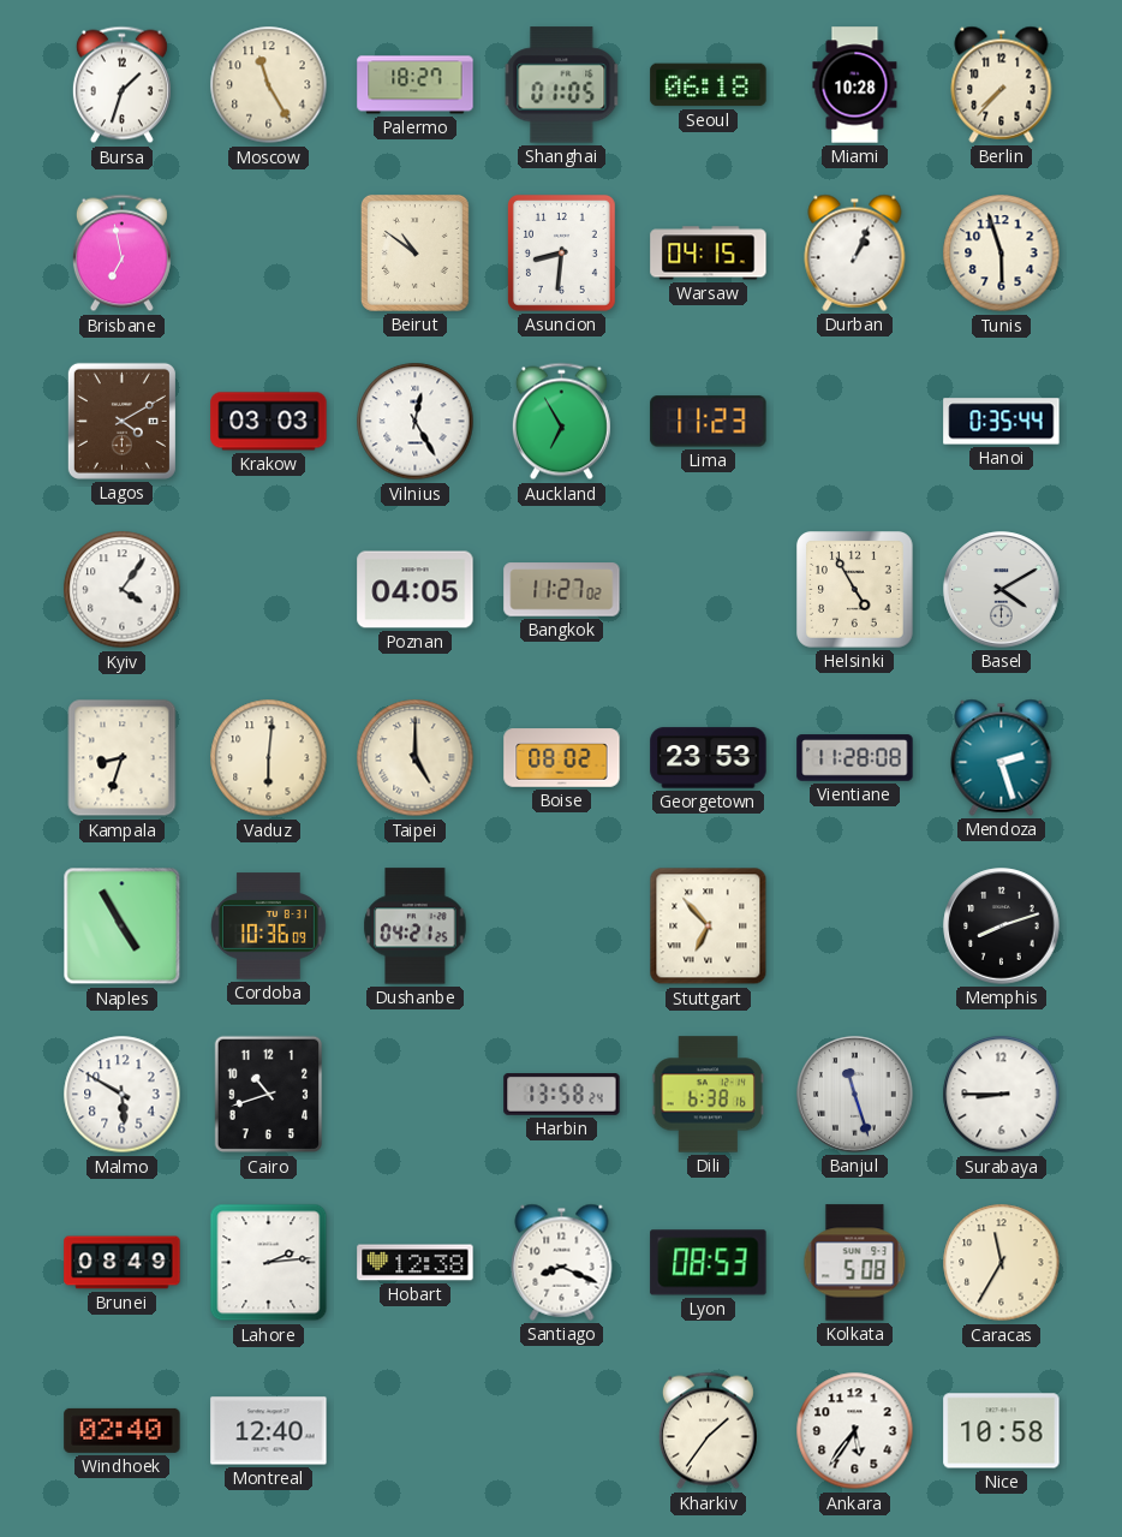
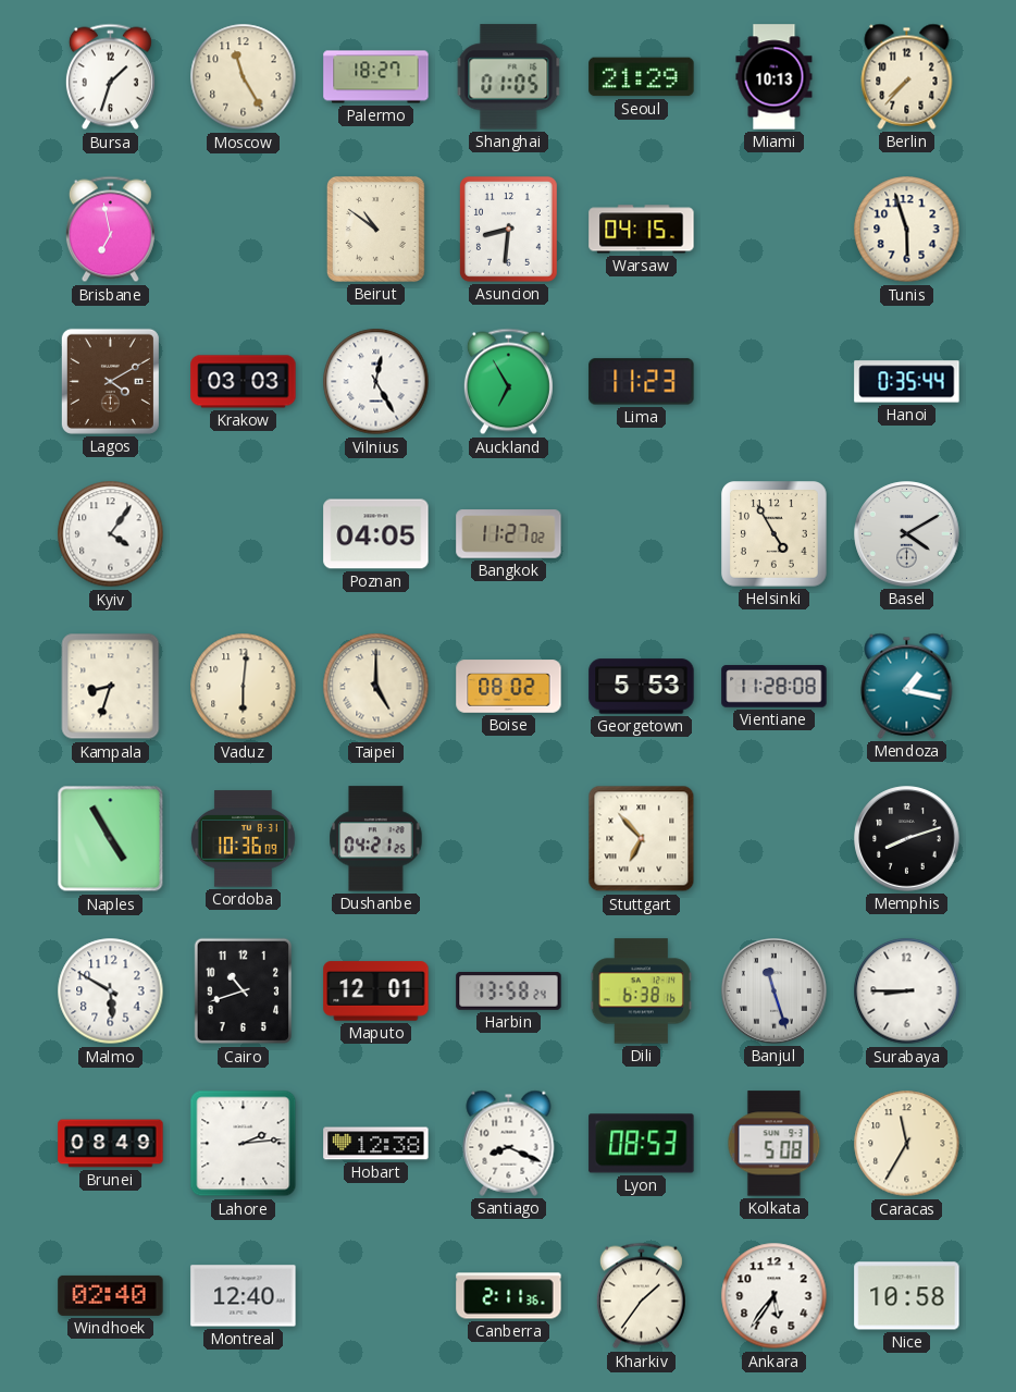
Seoul: 06:18 -> 21:29 (642, 77)
Miami: 10:28 -> 10:13 (775, 77)
Durban: 1:04 -> none (855, 252)
Georgetown: 23:53 -> 5:53 (642, 687)
Mendoza: 2:27 -> 1:17 (907, 686)
Maputo: none -> 12:01 (376, 991)
Canberra: none -> 2:11 (509, 1296)
